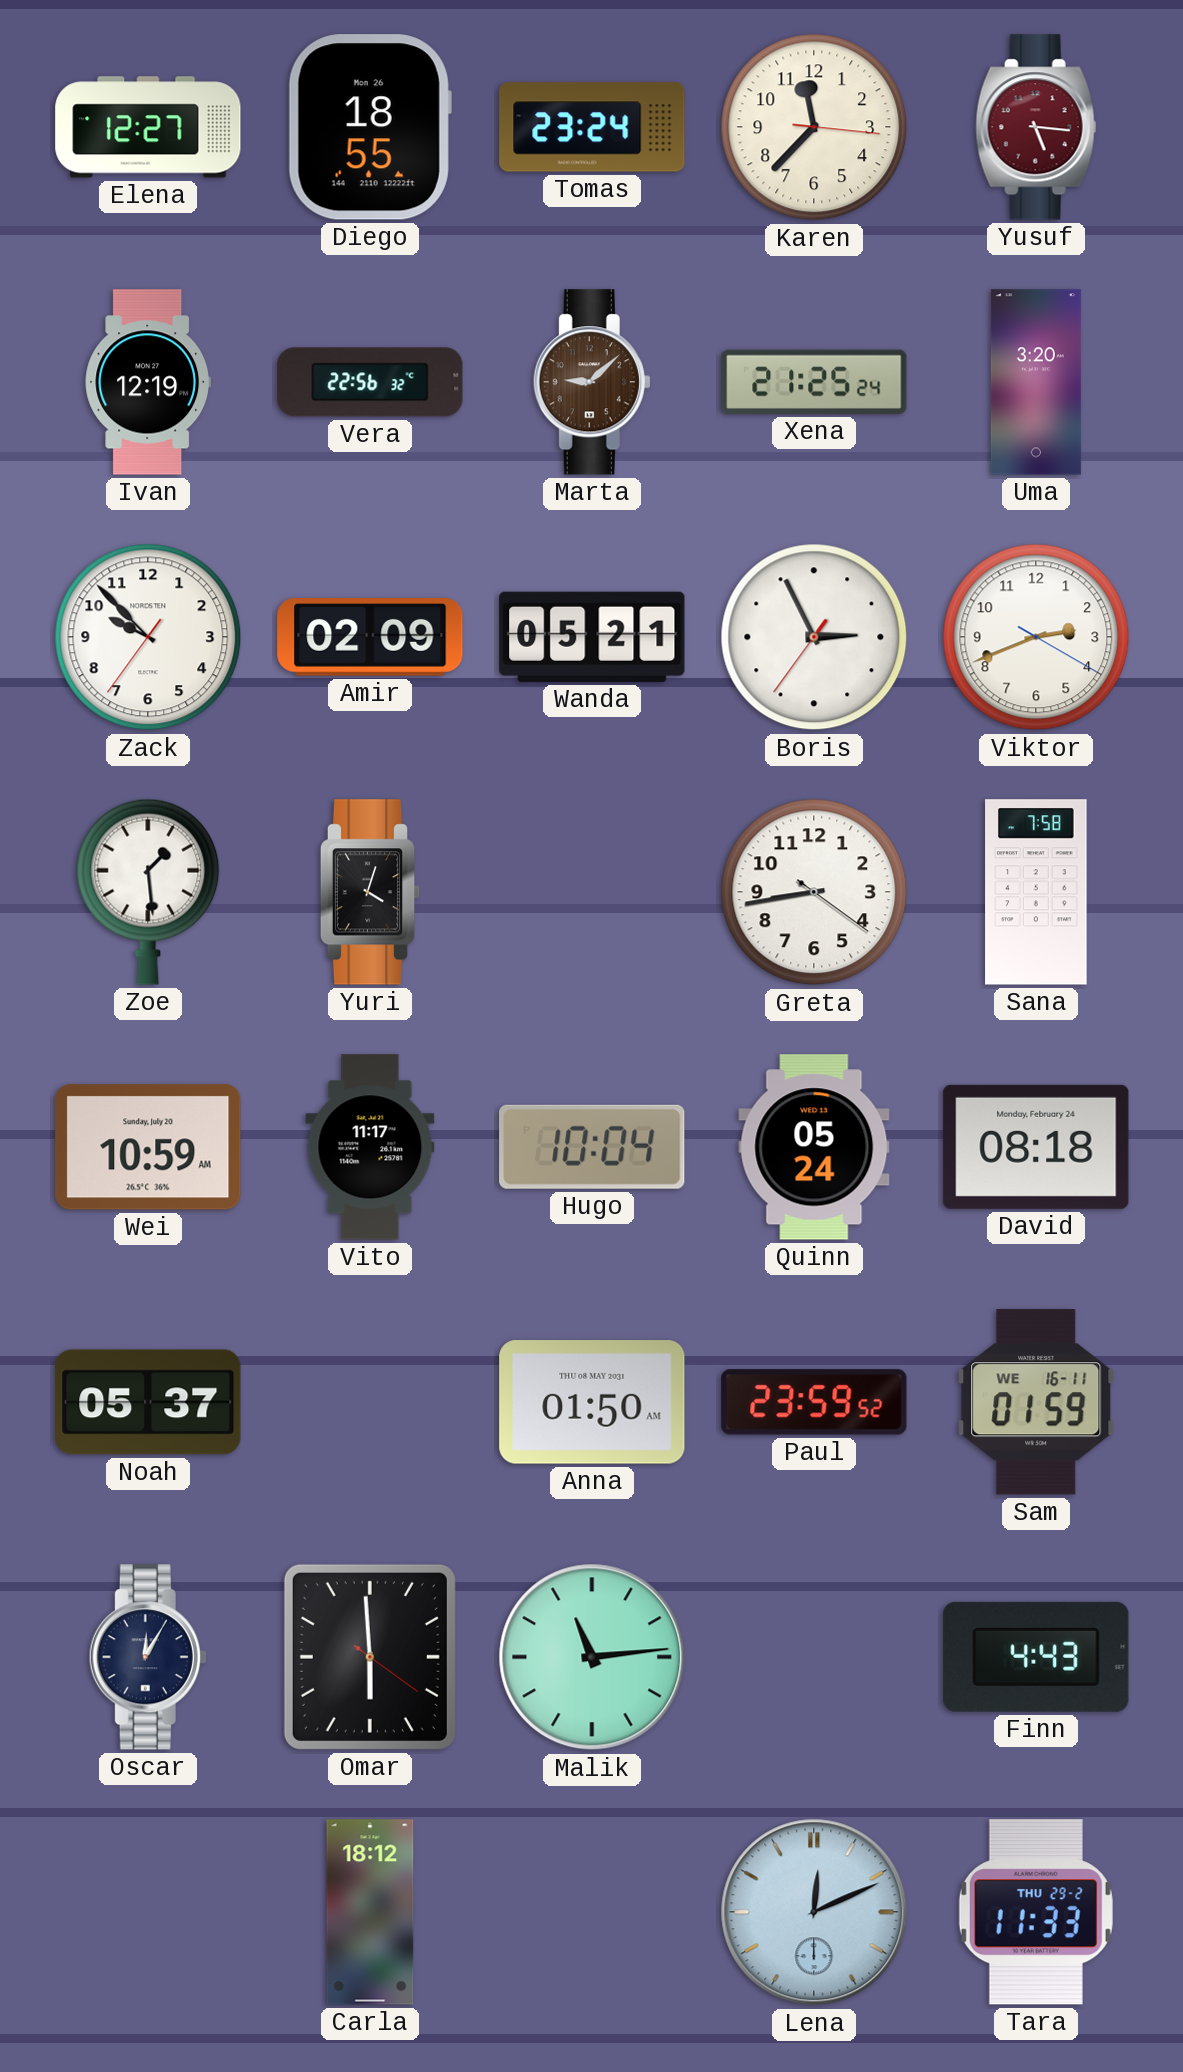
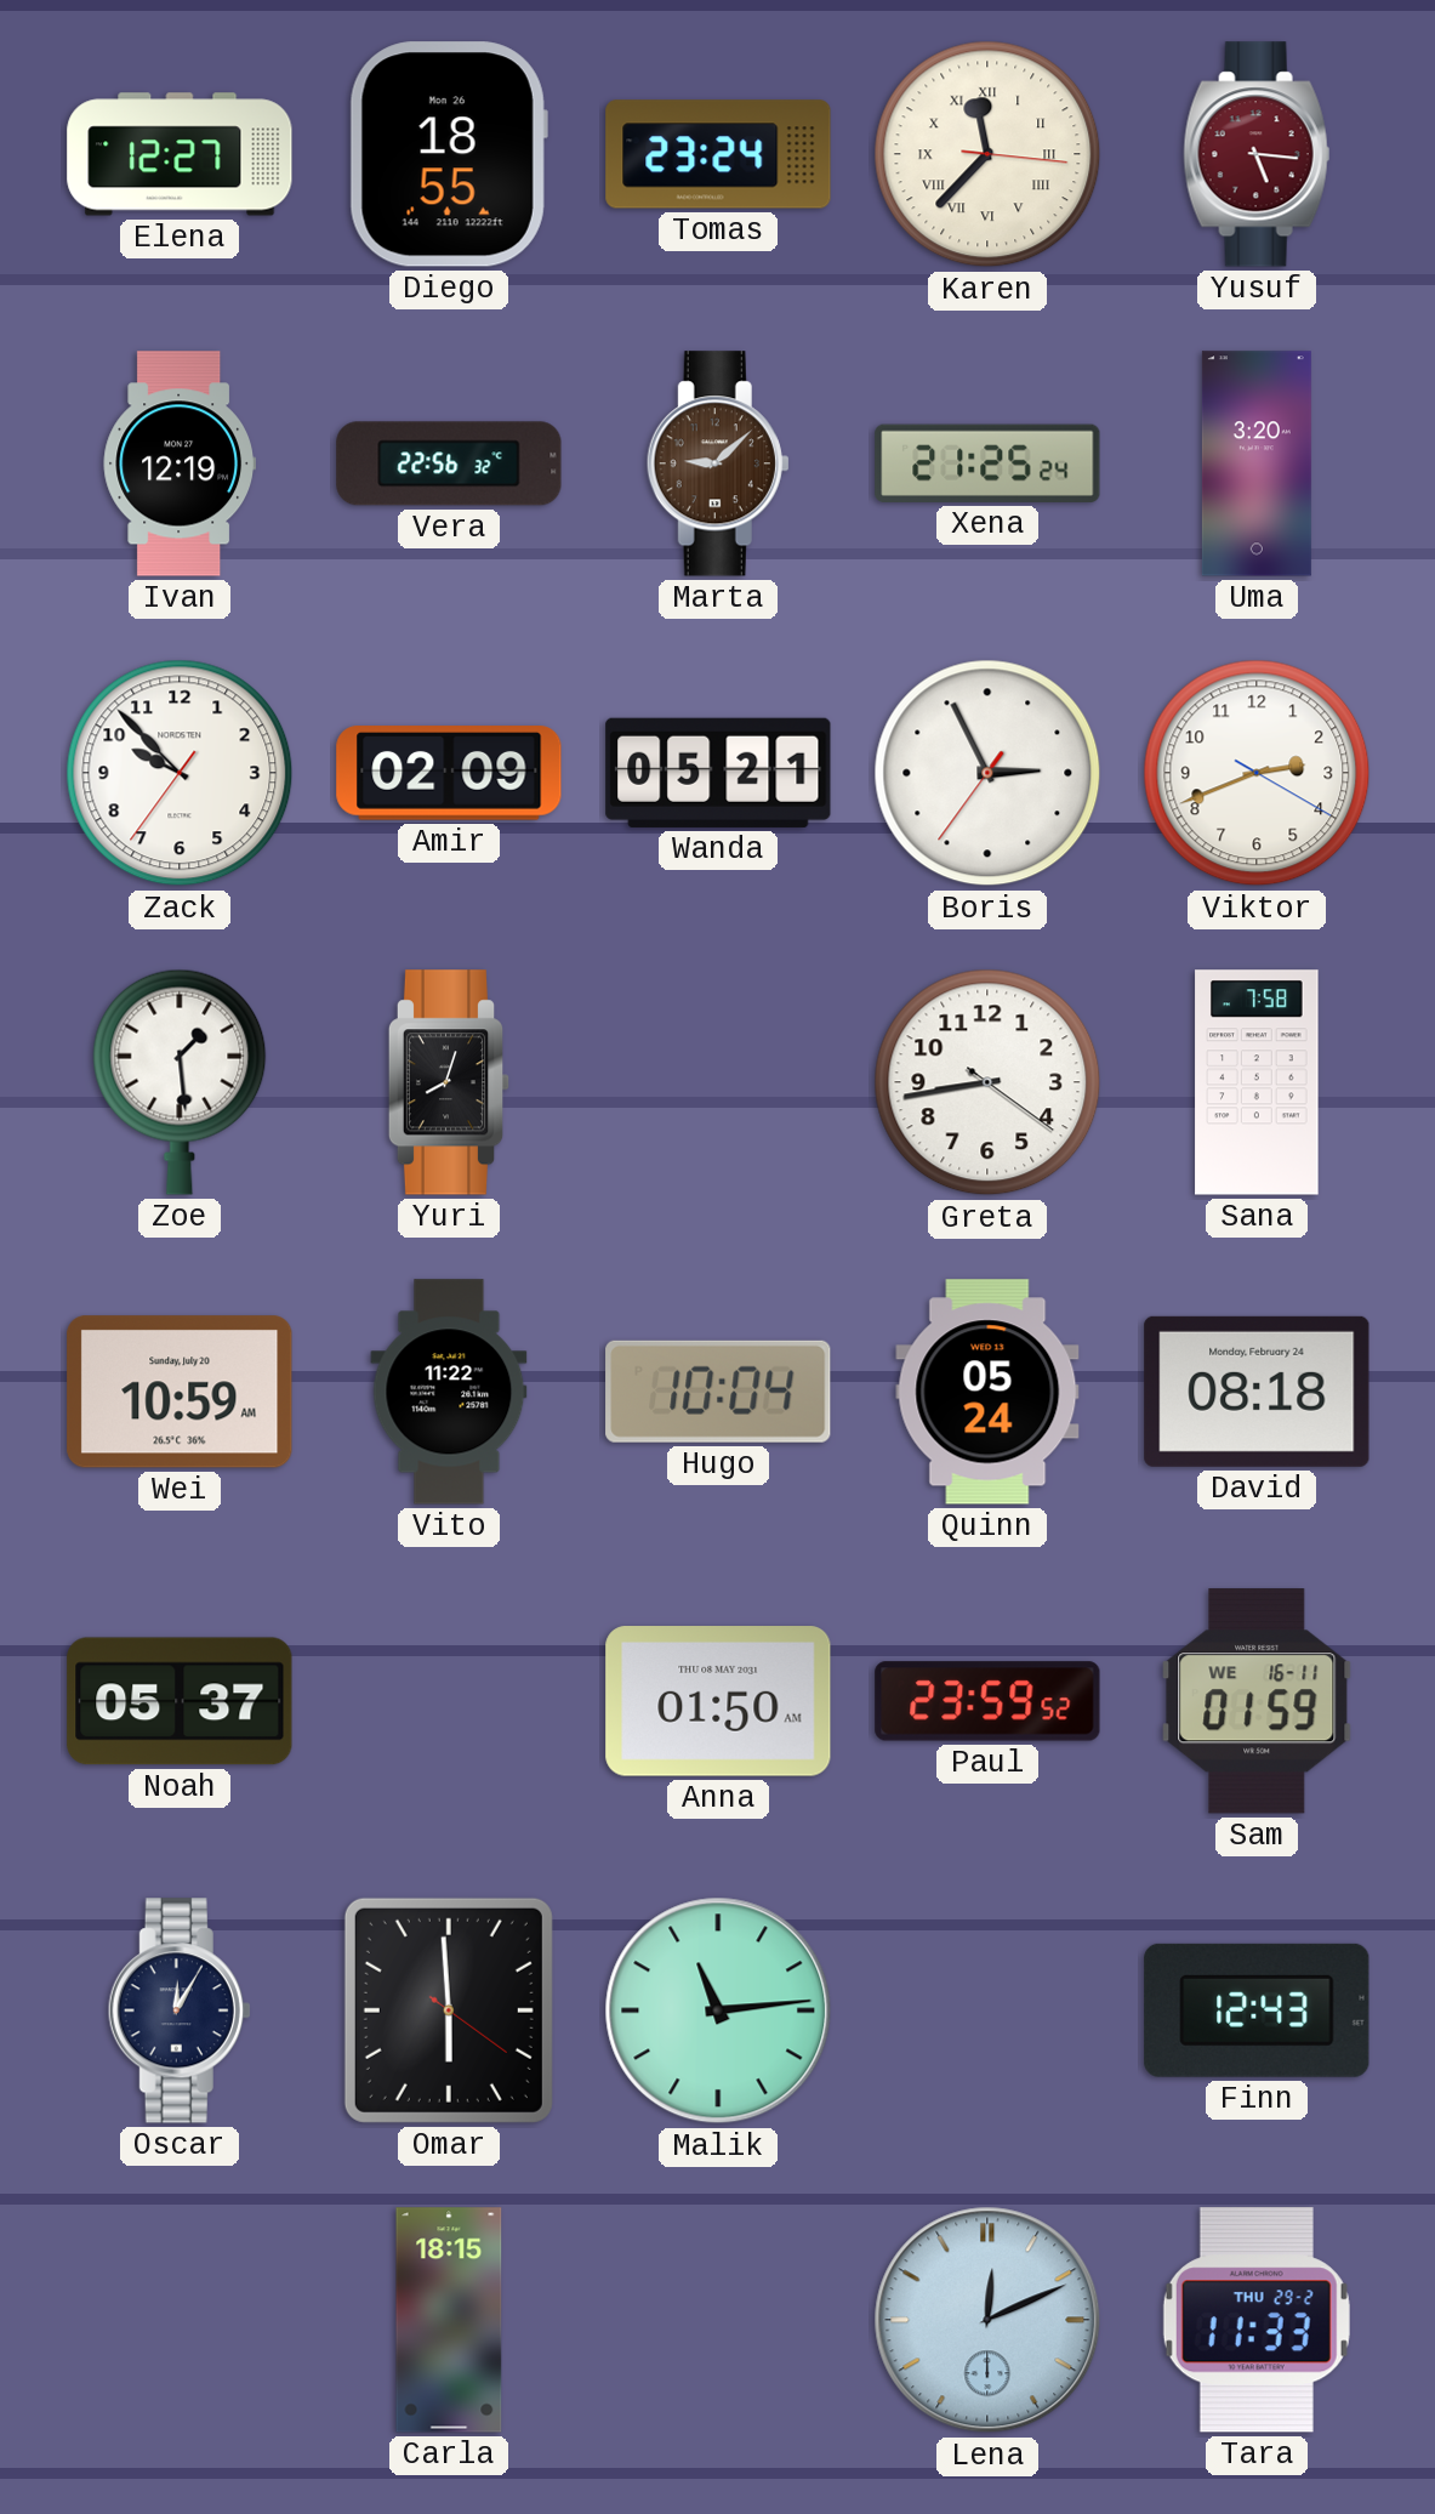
Karen numerals: Arabic -> Roman (987, 154)
Yuri: 4:03 -> 8:03 (449, 1082)
Vito: 11:17 -> 11:22 (449, 1392)
Finn: 4:43 -> 12:43 (1257, 2010)
Carla: 18:12 -> 18:15 (449, 2320)
